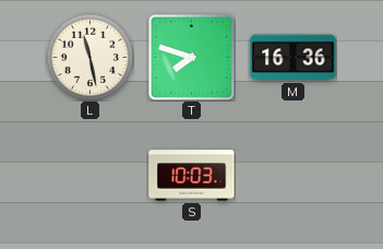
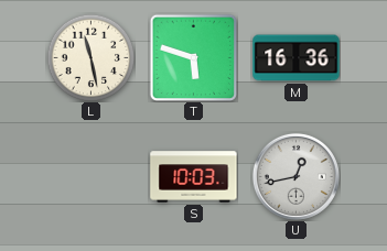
T: 7:48 -> 5:48 (193, 57)
U: none -> 12:43 (295, 176)
